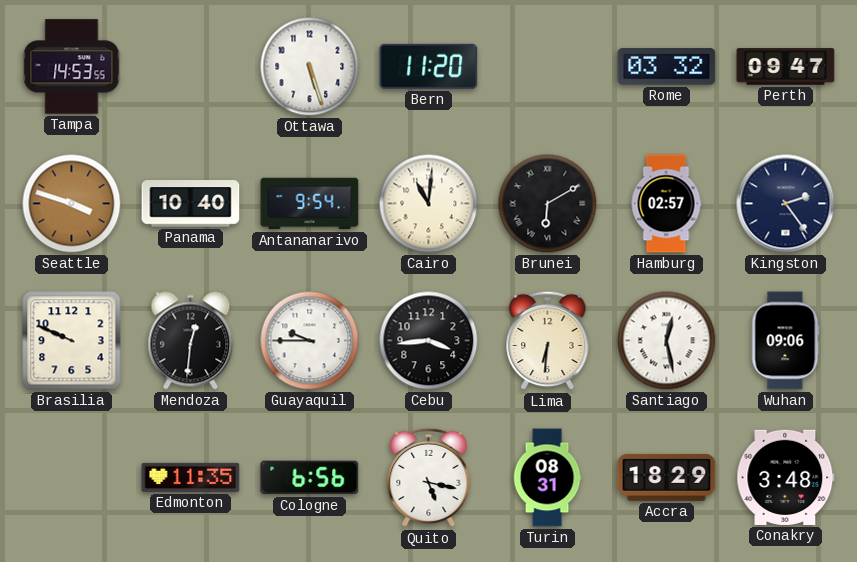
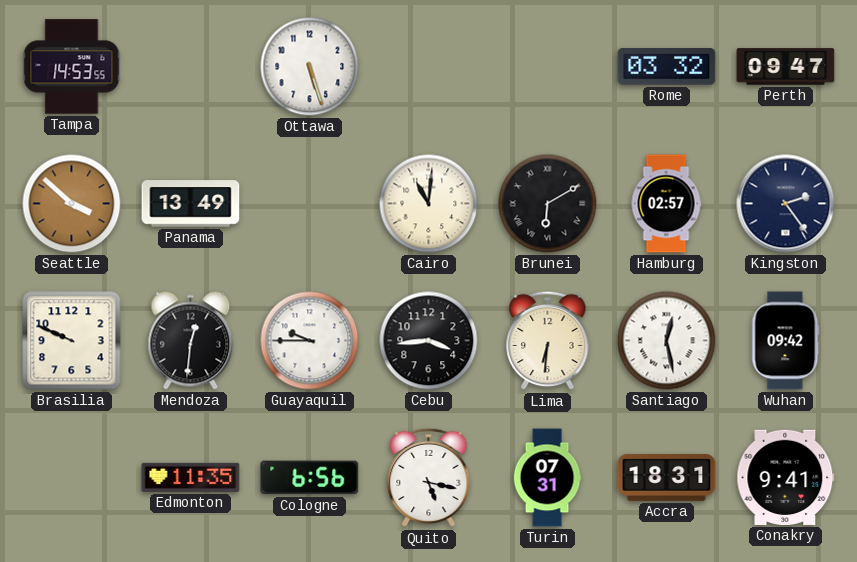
Bern: 11:20 -> none (429, 66)
Seattle: 3:48 -> 3:52 (72, 204)
Panama: 10:40 -> 13:49 (191, 204)
Antananarivo: 9:54 -> none (310, 204)
Wuhan: 09:06 -> 09:42 (786, 341)
Turin: 08:31 -> 07:31 (547, 478)
Accra: 18:29 -> 18:31 (667, 477)
Conakry: 3:48 -> 9:41 (786, 477)
